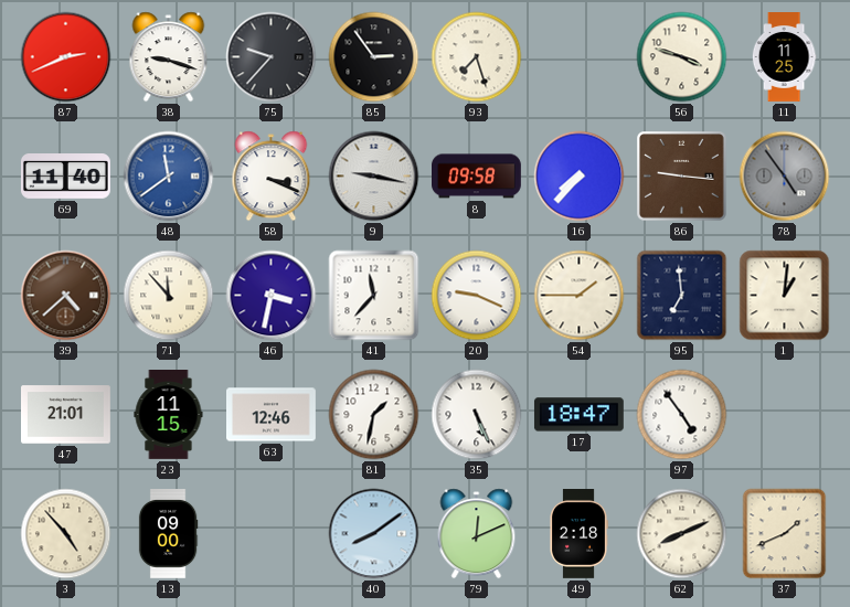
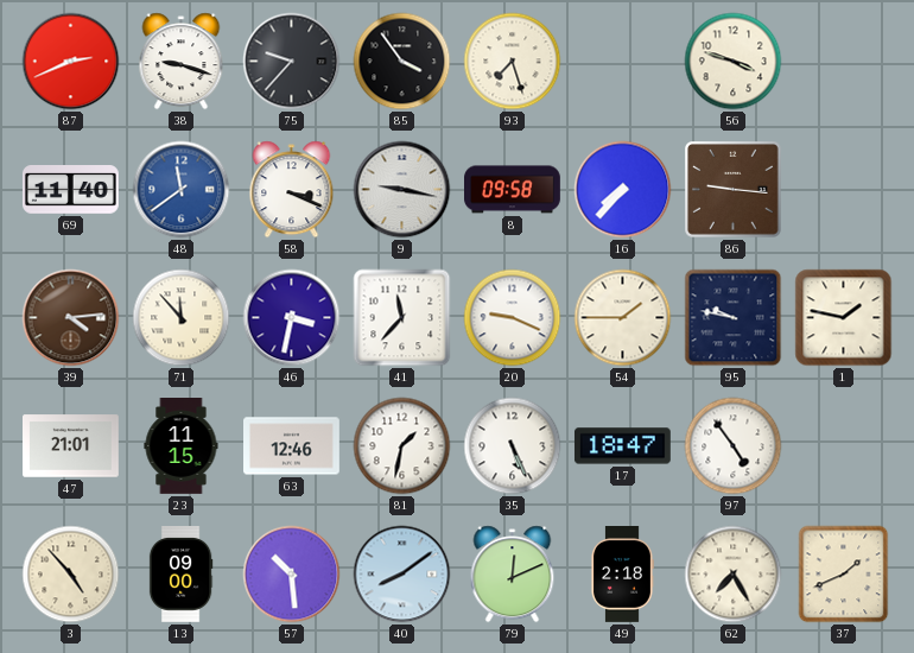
85: 2:54 -> 3:54 (402, 62)
11: 11:25 -> none (784, 57)
78: 4:54 -> none (785, 177)
39: 4:38 -> 4:14 (71, 318)
95: 6:59 -> 9:47 (734, 318)
1: 1:01 -> 1:47 (844, 318)
57: none -> 10:29 (292, 575)
62: 8:11 -> 7:25 (734, 575)
